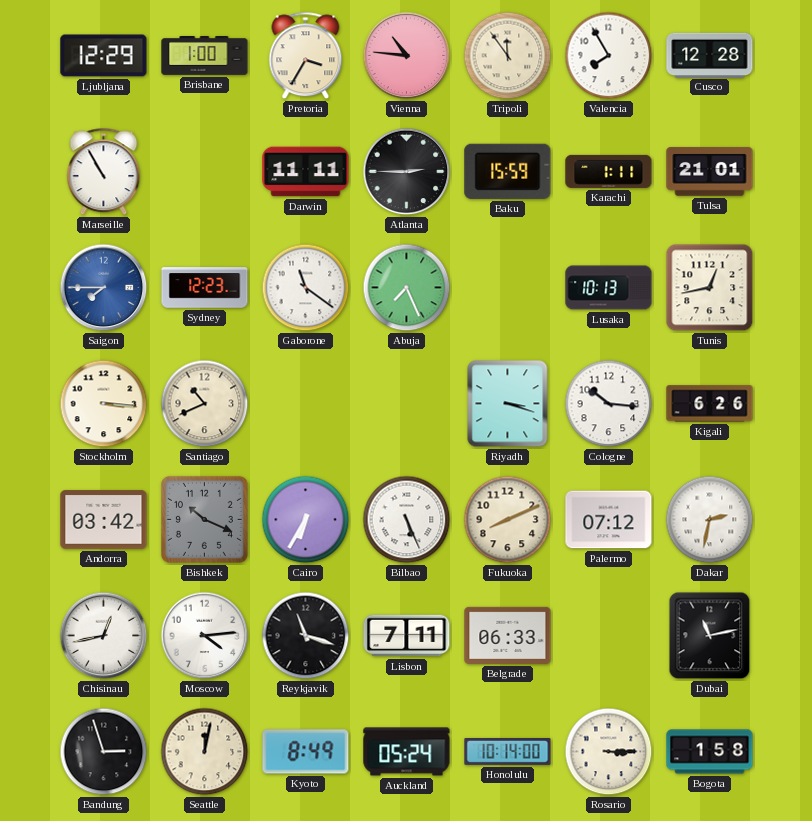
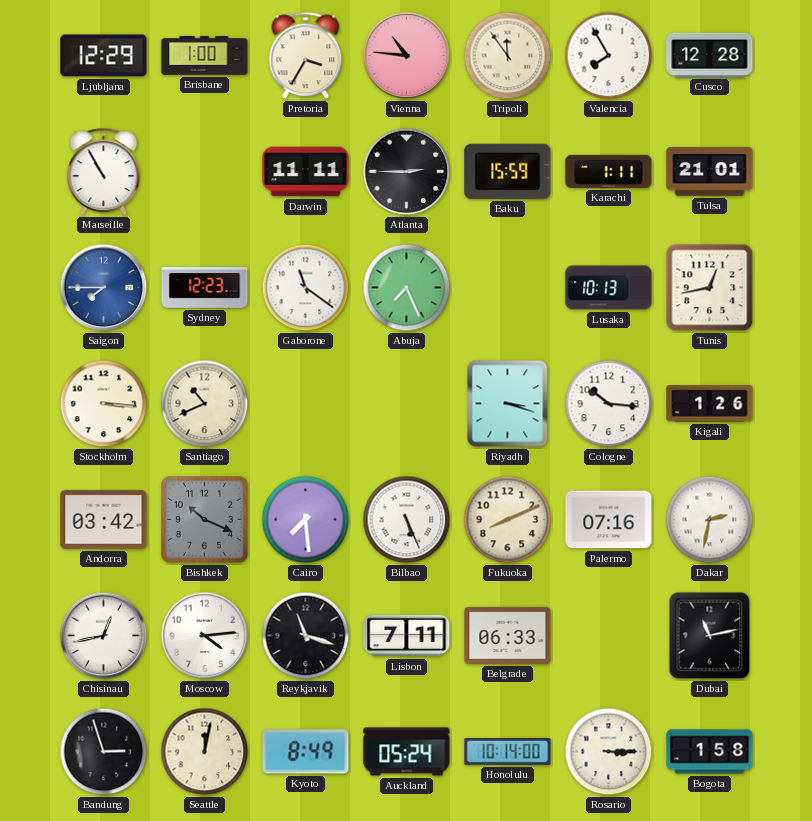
Kigali: 6:26 -> 1:26 (710, 404)
Cairo: 6:35 -> 7:29 (306, 520)
Palermo: 07:12 -> 07:16 (609, 520)
